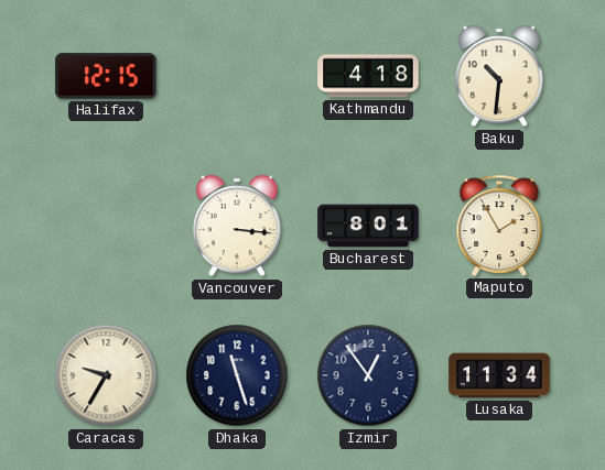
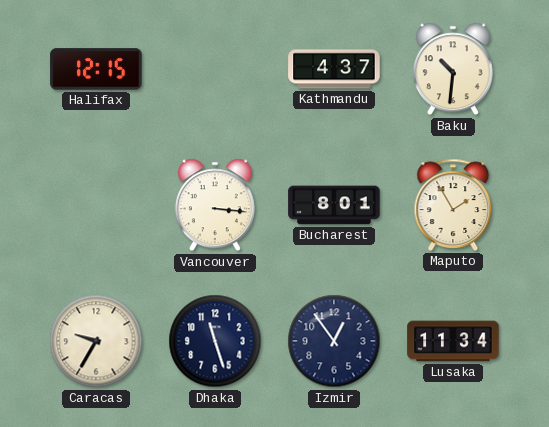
Kathmandu: 4:18 -> 4:37 (334, 69)
